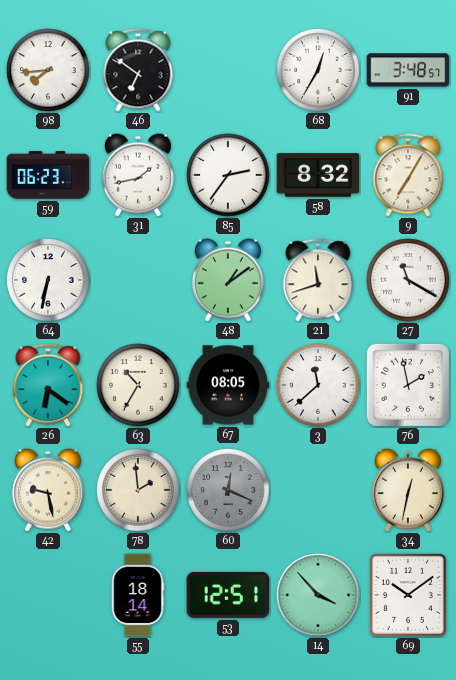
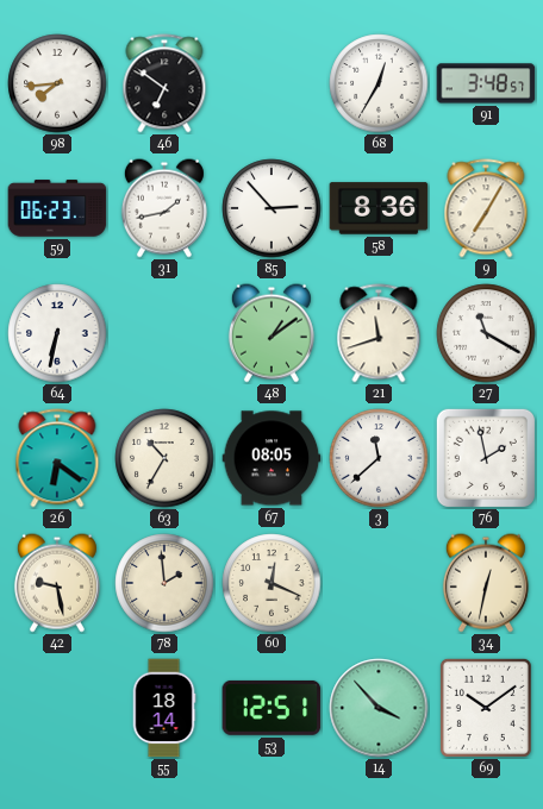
85: 2:36 -> 2:53 (271, 208)
58: 8:32 -> 8:36 (379, 208)
60 dial: grey -> cream (271, 583)
